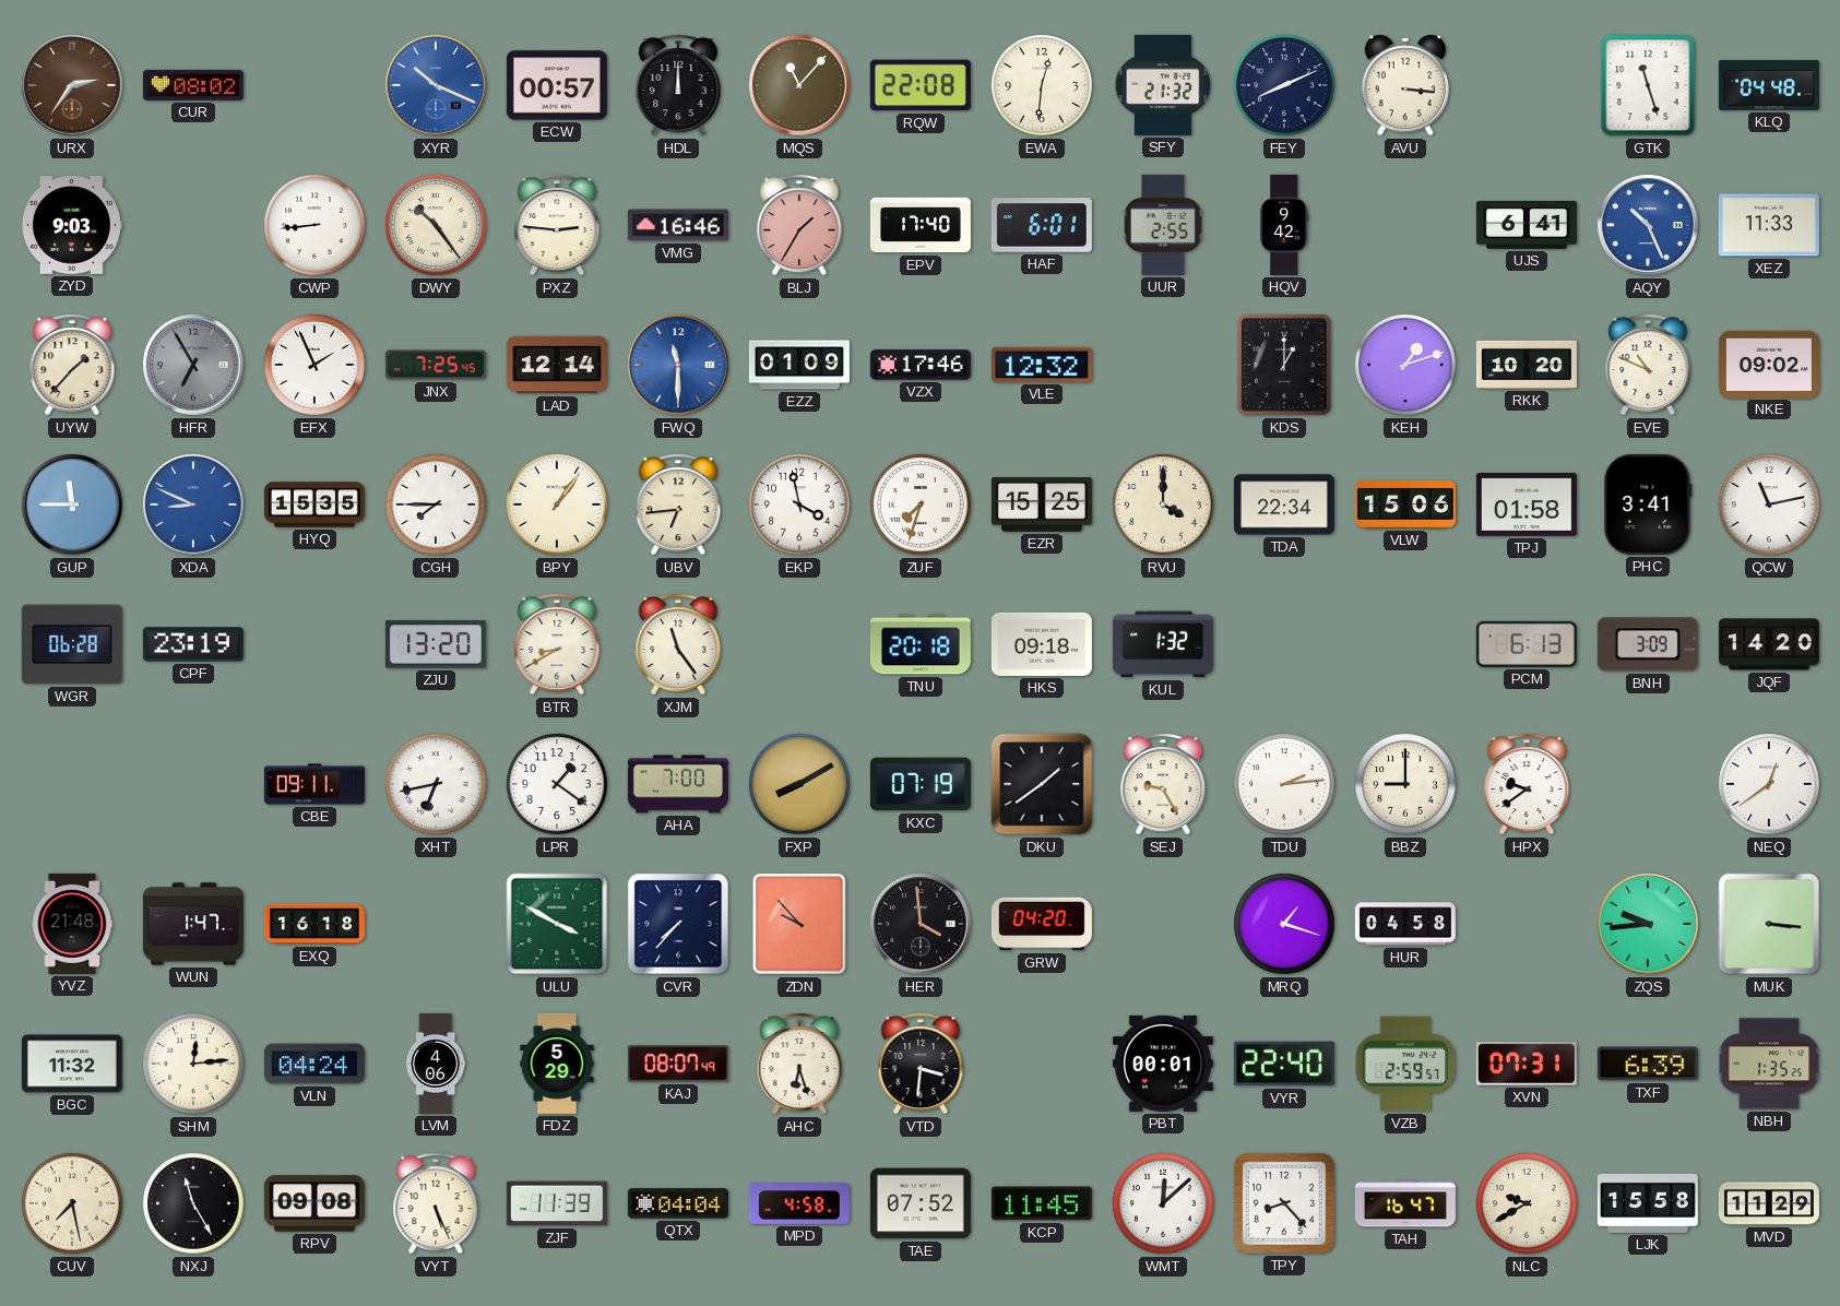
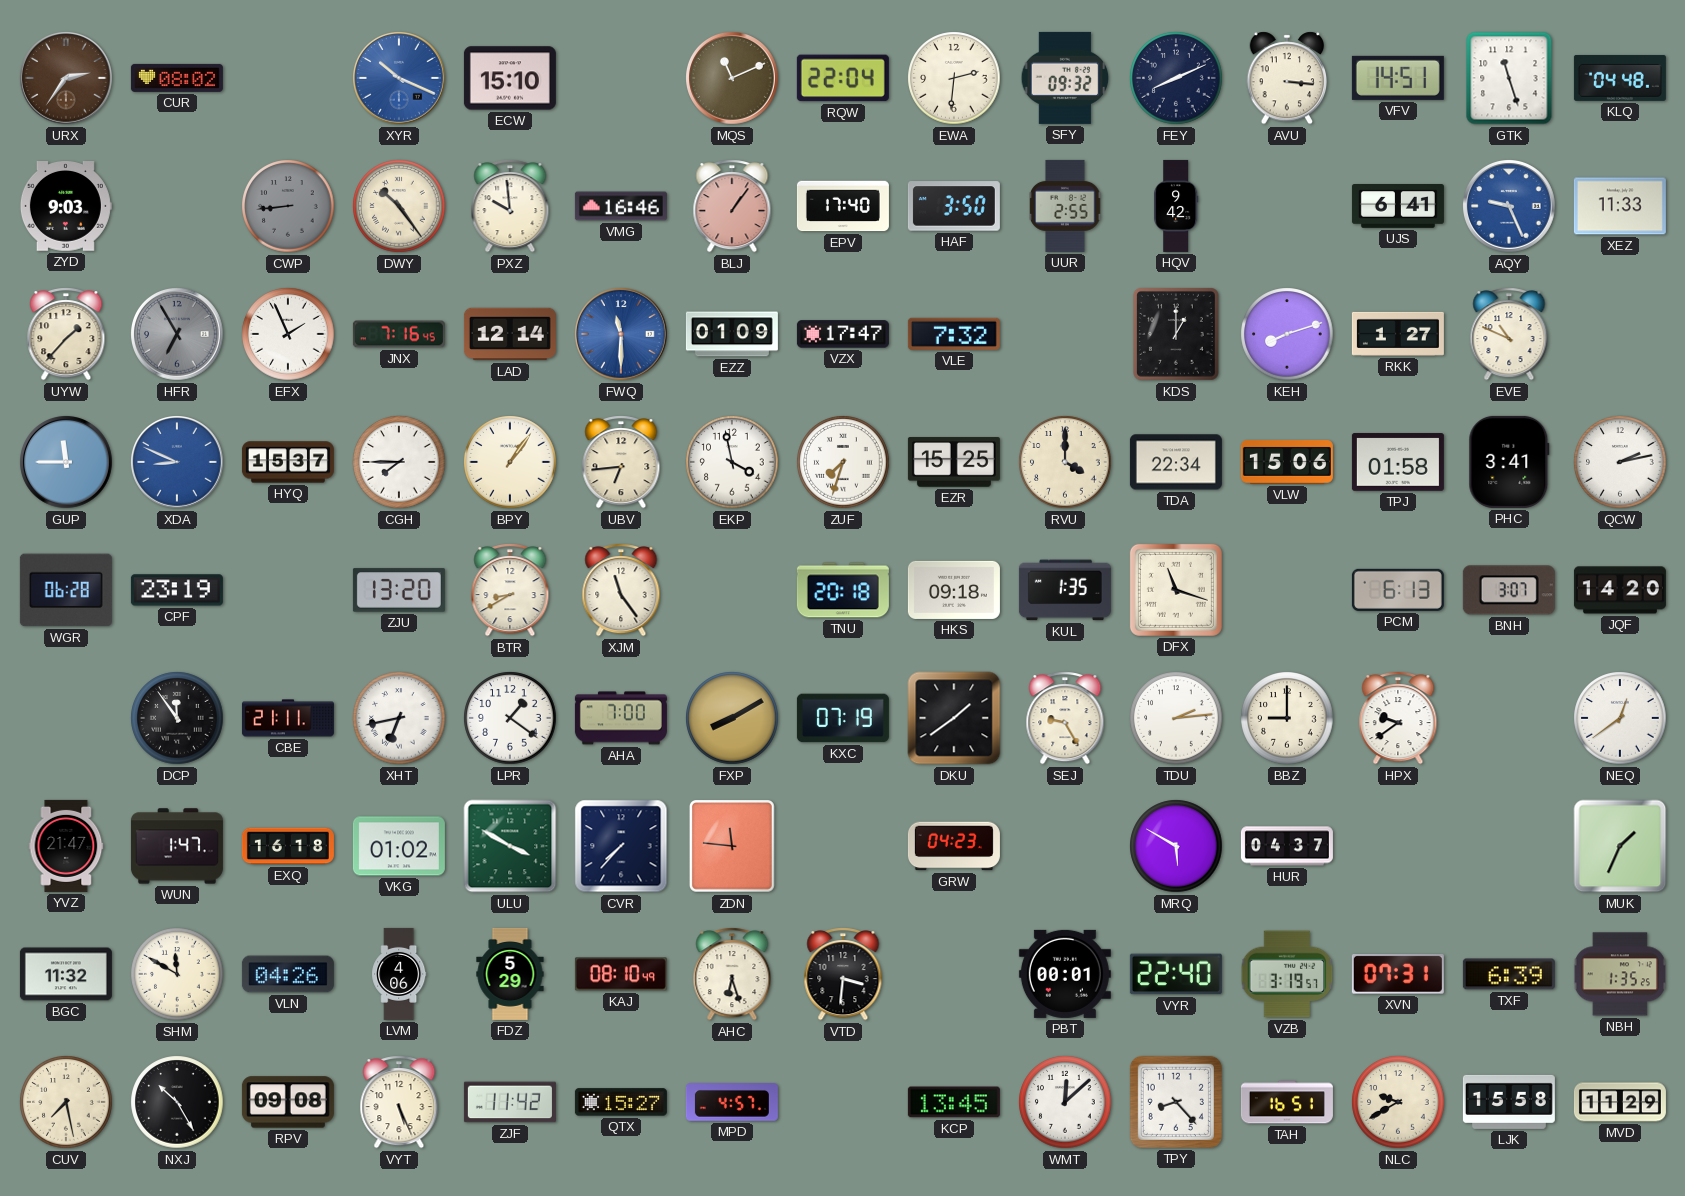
ECW: 00:57 -> 15:10 (510, 78)
HDL: 12:00 -> none (678, 85)
MQS: 11:07 -> 11:11 (733, 79)
RQW: 22:08 -> 22:04 (843, 78)
EWA: 12:31 -> 2:31 (954, 78)
SFY: 21:32 -> 09:32 (1065, 78)
VFV: none -> 14:51 (1398, 78)
CWP dial: white -> grey (288, 206)
PXZ: 2:46 -> 9:59 (510, 206)
BLJ: 1:35 -> 1:06 (732, 206)
HAF: 6:01 -> 3:50 (954, 206)
AQY: 10:26 -> 9:26 (1510, 207)
JNX: 7:25 -> 7:16 (399, 334)
VZX: 17:46 -> 17:47 (843, 334)
VLE: 12:32 -> 7:32 (954, 334)
KEH: 1:12 -> 8:12 (1287, 334)
RKK: 10:20 -> 1:27 (1398, 334)
NKE: 09:02 -> none (1769, 364)
HYQ: 15:35 -> 15:37 (288, 462)
QCW: 11:13 -> 2:13 (1620, 462)
KUL: 1:32 -> 1:35 (1065, 590)
DFX: none -> 11:18 (1176, 590)
BNH: 3:09 -> 3:07 (1509, 590)
DCP: none -> 11:54 (177, 718)
CBE: 09:11 -> 21:11 (288, 718)
YVZ: 21:48 -> 21:47 (66, 846)
VKG: none -> 01:02 (399, 846)
ZDN: 9:53 -> 11:46 (732, 847)
HER: 3:59 -> none (922, 925)
GRW: 04:20 -> 04:23 (954, 846)
MRQ: 1:18 -> 5:50 (1176, 846)
HUR: 04:58 -> 04:37 (1287, 846)
ZQS: 9:44 -> none (1649, 925)
MUK: 3:16 -> 1:34 (1620, 846)
SHM: 12:14 -> 11:50 (177, 974)
VLN: 04:24 -> 04:26 (288, 974)
KAJ: 08:07 -> 08:10 (621, 974)
VZB: 2:59 -> 3:19 (1287, 974)
NXJ: 11:25 -> 10:25 (177, 1102)
ZJF: 11:39 -> 11:42 (510, 1102)
QTX: 04:04 -> 15:27 (621, 1102)
MPD: 4:58 -> 4:57 (732, 1103)
TAE: 07:52 -> none (921, 1203)
KCP: 11:45 -> 13:45 (954, 1102)
TAH: 16:47 -> 16:51 (1287, 1102)
